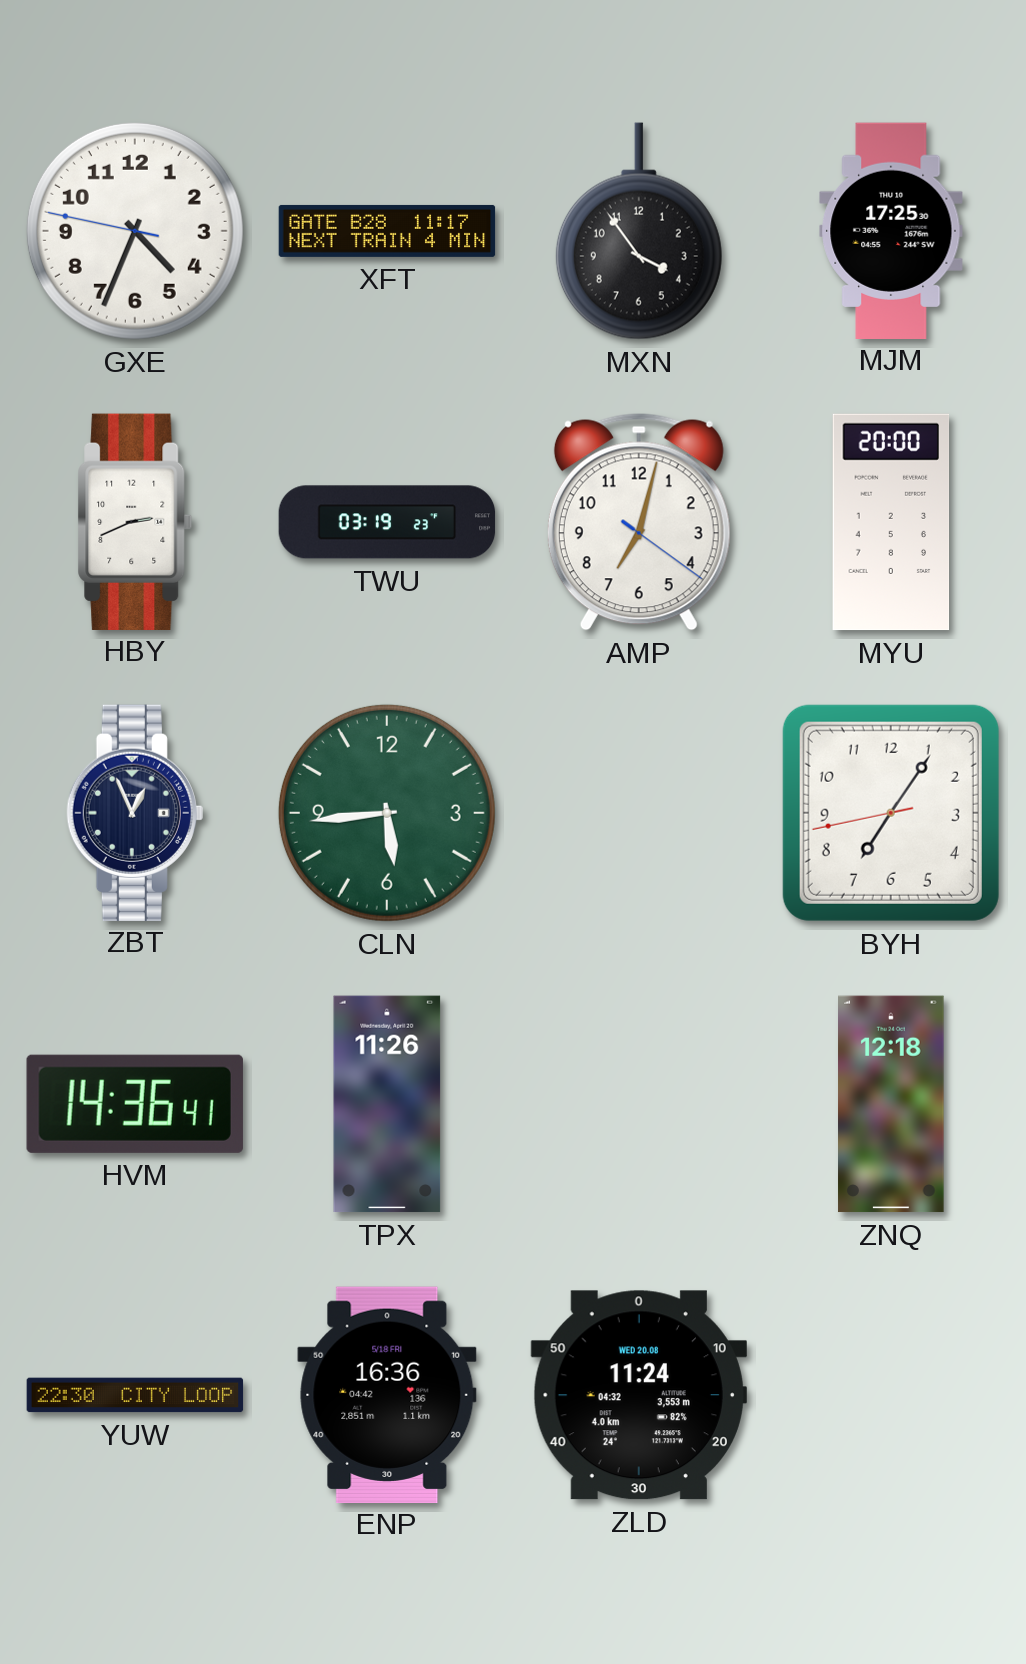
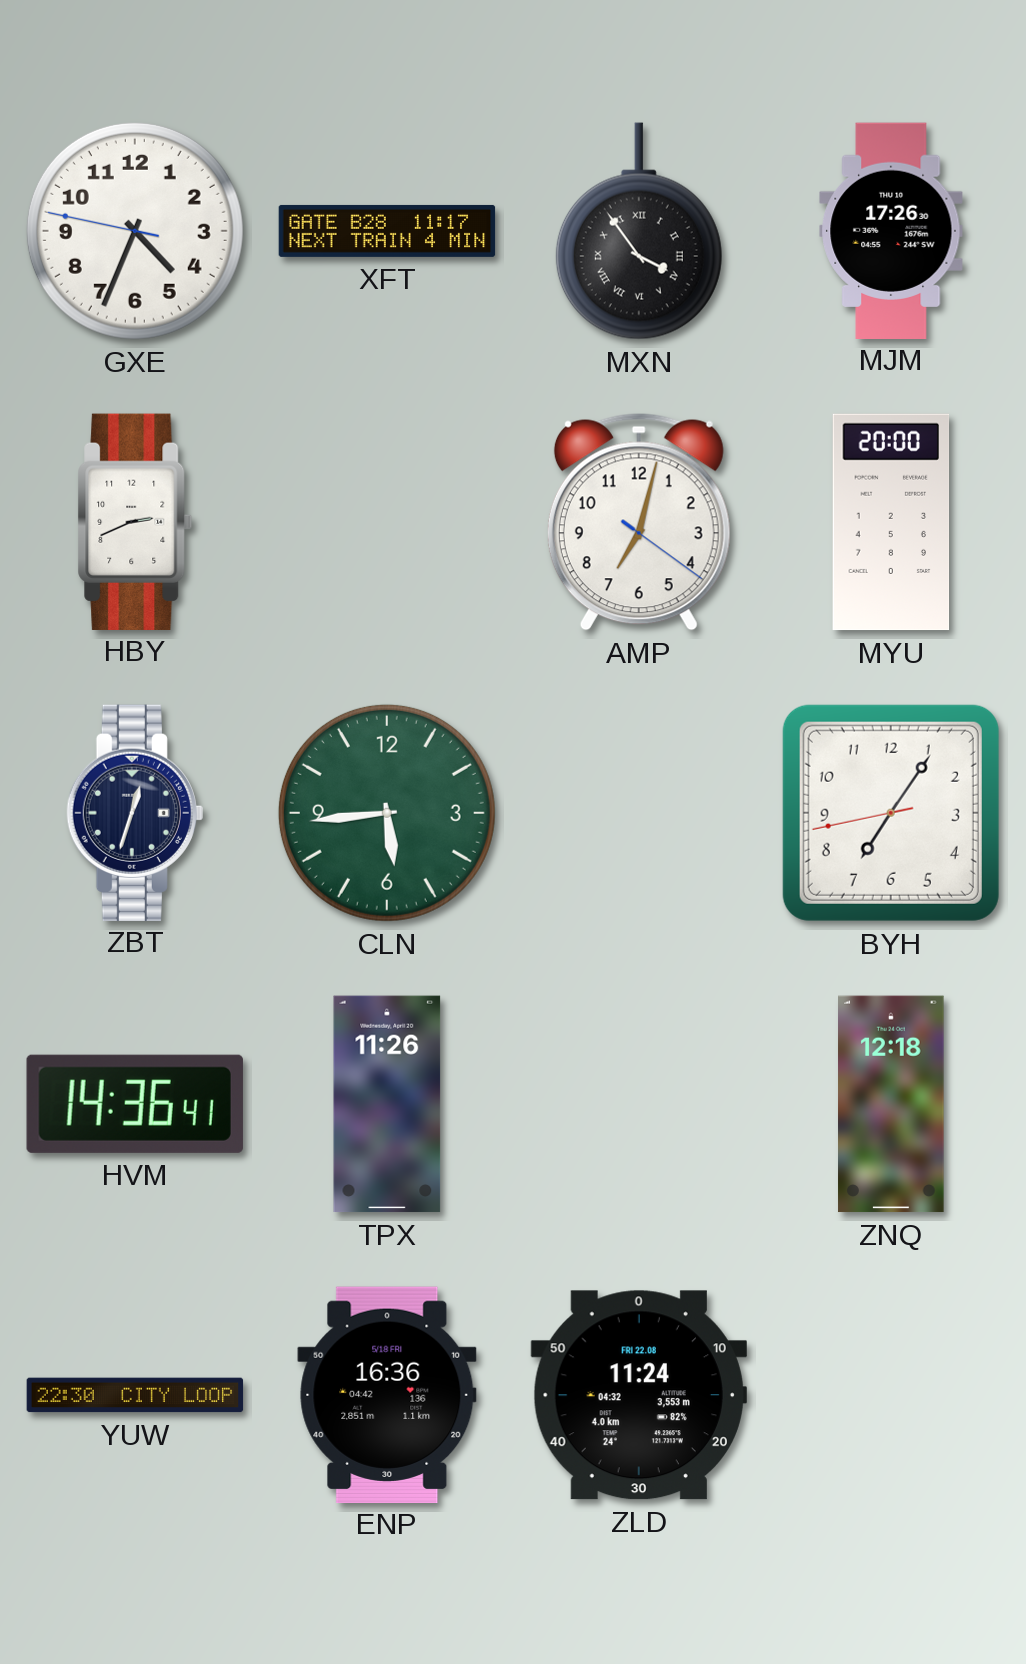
MXN numerals: Arabic -> Roman (639, 231)
MJM: 17:25 -> 17:26 (891, 230)
TWU: 03:19 -> none (387, 522)
ZBT: 12:56 -> 12:33 (135, 812)
ZLD date: WED 20.08 -> FRI 22.08 (639, 1395)
